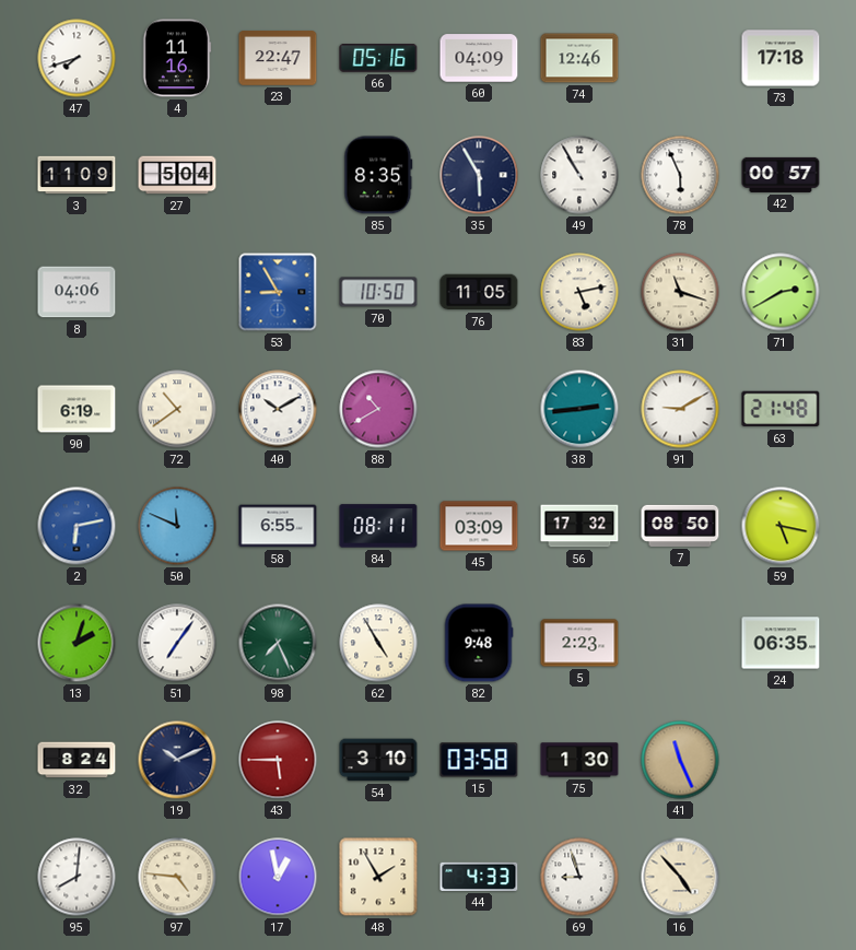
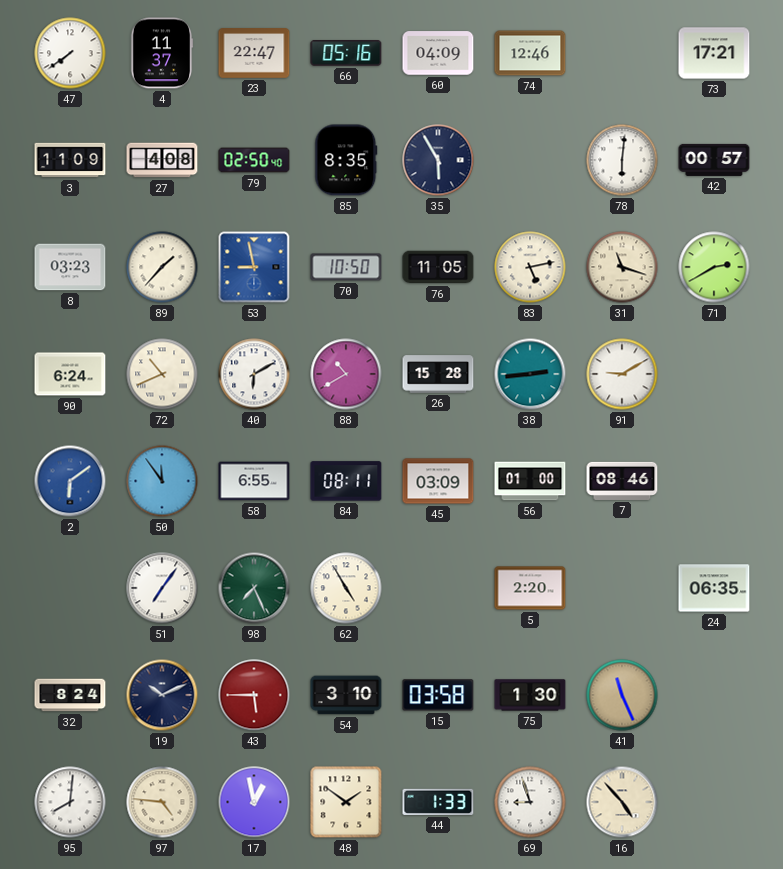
47: 7:42 -> 7:39 (70, 53)
4: 11:16 -> 11:37 (162, 53)
73: 17:18 -> 17:21 (714, 53)
27: 5:04 -> 4:08 (162, 160)
79: none -> 02:50 (254, 160)
49: 10:55 -> none (579, 175)
78: 5:56 -> 6:01 (622, 160)
8: 04:06 -> 03:23 (70, 267)
89: none -> 1:37 (162, 267)
53: 8:55 -> 8:58 (254, 267)
90: 6:19 -> 6:24 (70, 374)
72: 10:39 -> 10:41 (162, 374)
40: 10:10 -> 6:10 (254, 374)
26: none -> 15:28 (438, 374)
63: 21:48 -> none (781, 409)
2: 6:13 -> 6:09 (70, 481)
50: 11:49 -> 11:54 (162, 481)
56: 17:32 -> 01:00 (530, 481)
7: 08:50 -> 08:46 (622, 481)
59: 5:17 -> none (781, 526)
13: 2:03 -> none (77, 643)
82: 9:48 -> none (479, 643)
5: 2:23 -> 2:20 (530, 588)
48: 1:55 -> 1:51 (346, 802)
44: 4:33 -> 1:33 (438, 802)
